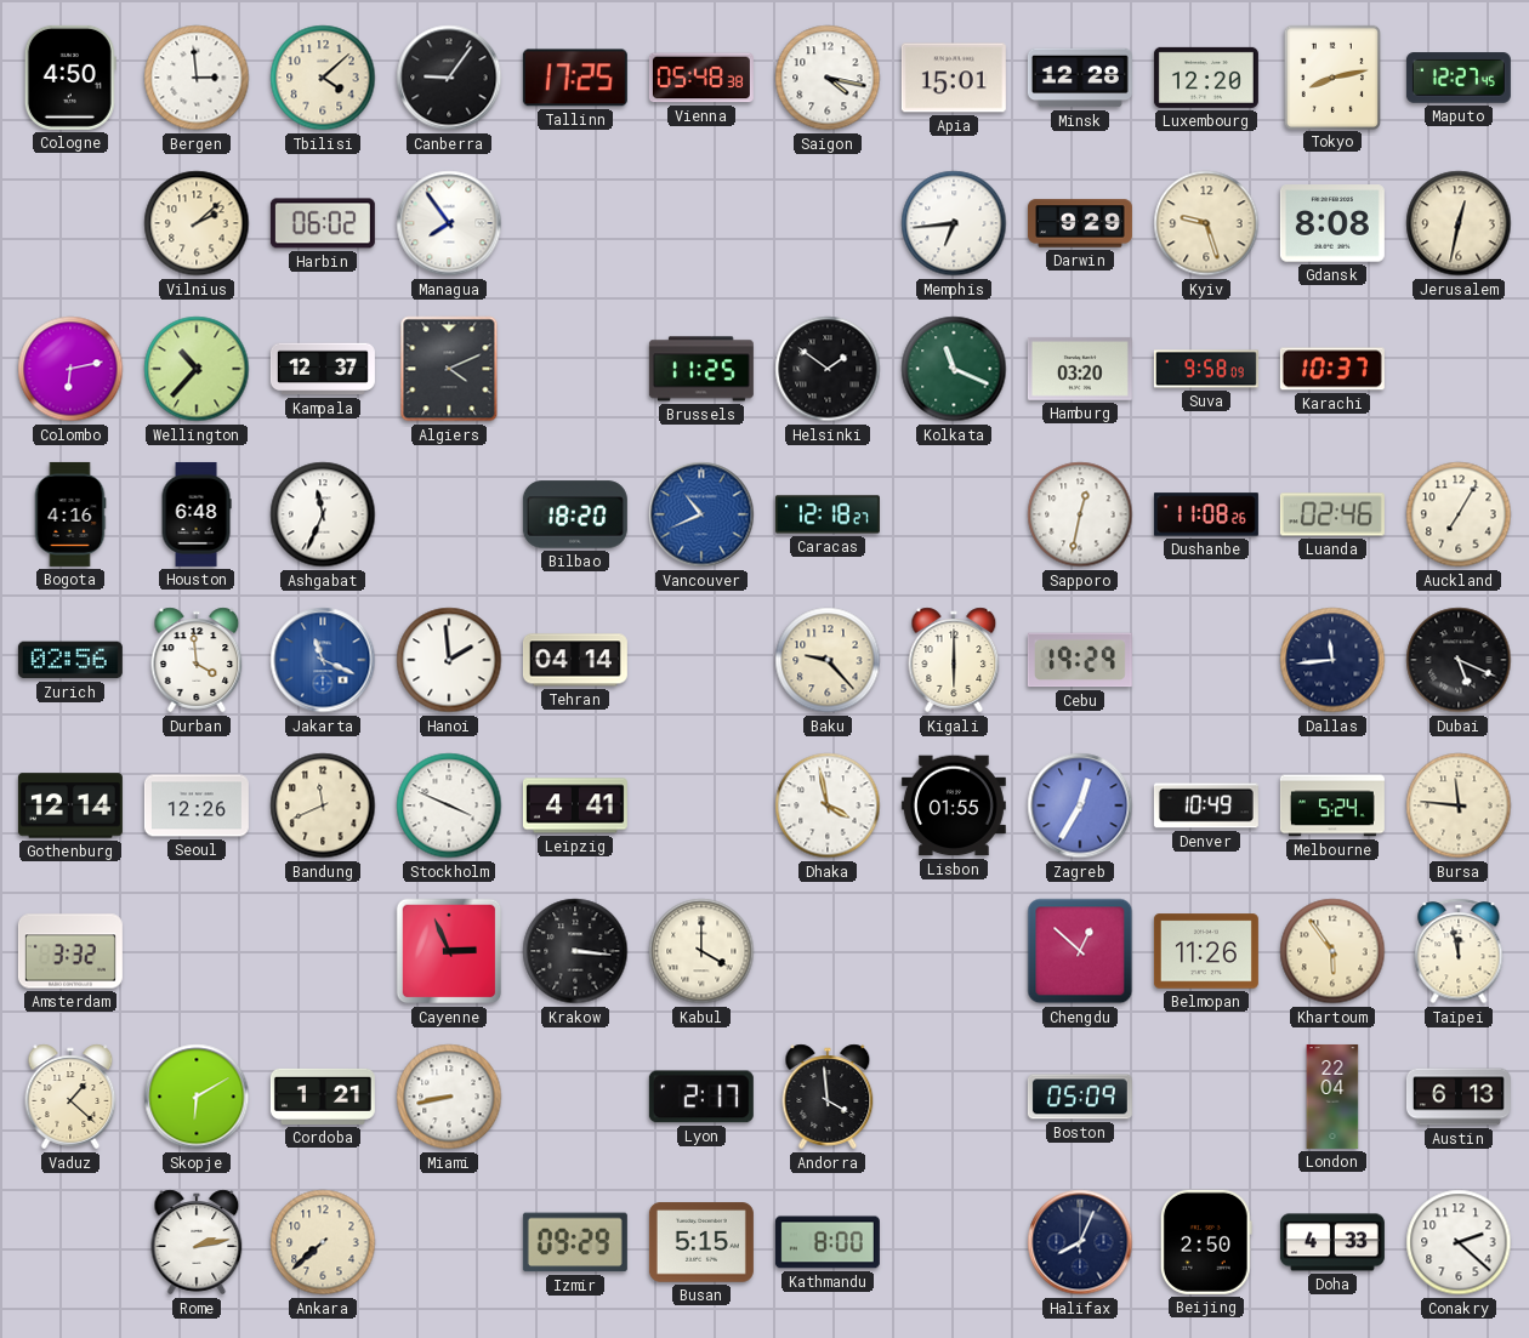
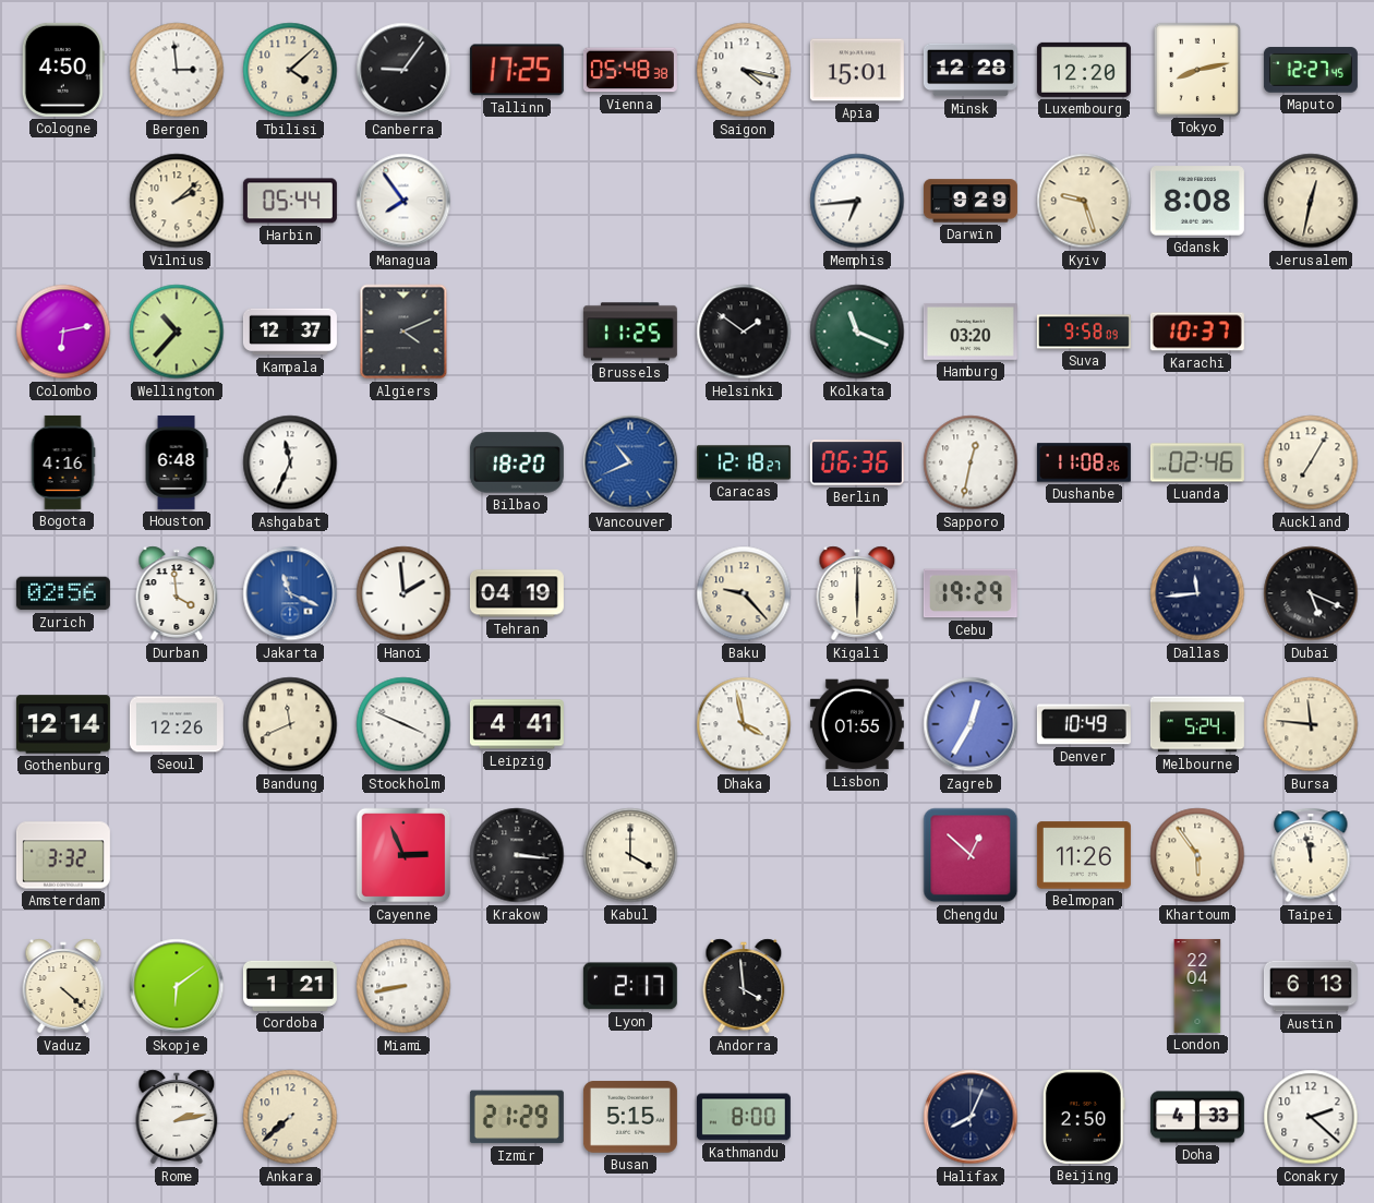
Harbin: 06:02 -> 05:44 (290, 201)
Berlin: none -> 06:36 (857, 462)
Tehran: 04:14 -> 04:19 (517, 593)
Vaduz: 1:22 -> 4:22 (63, 986)
Skopje: 6:10 -> 6:09 (177, 986)
Boston: 05:09 -> none (1080, 1097)
Izmir: 09:29 -> 21:29 (517, 1117)
